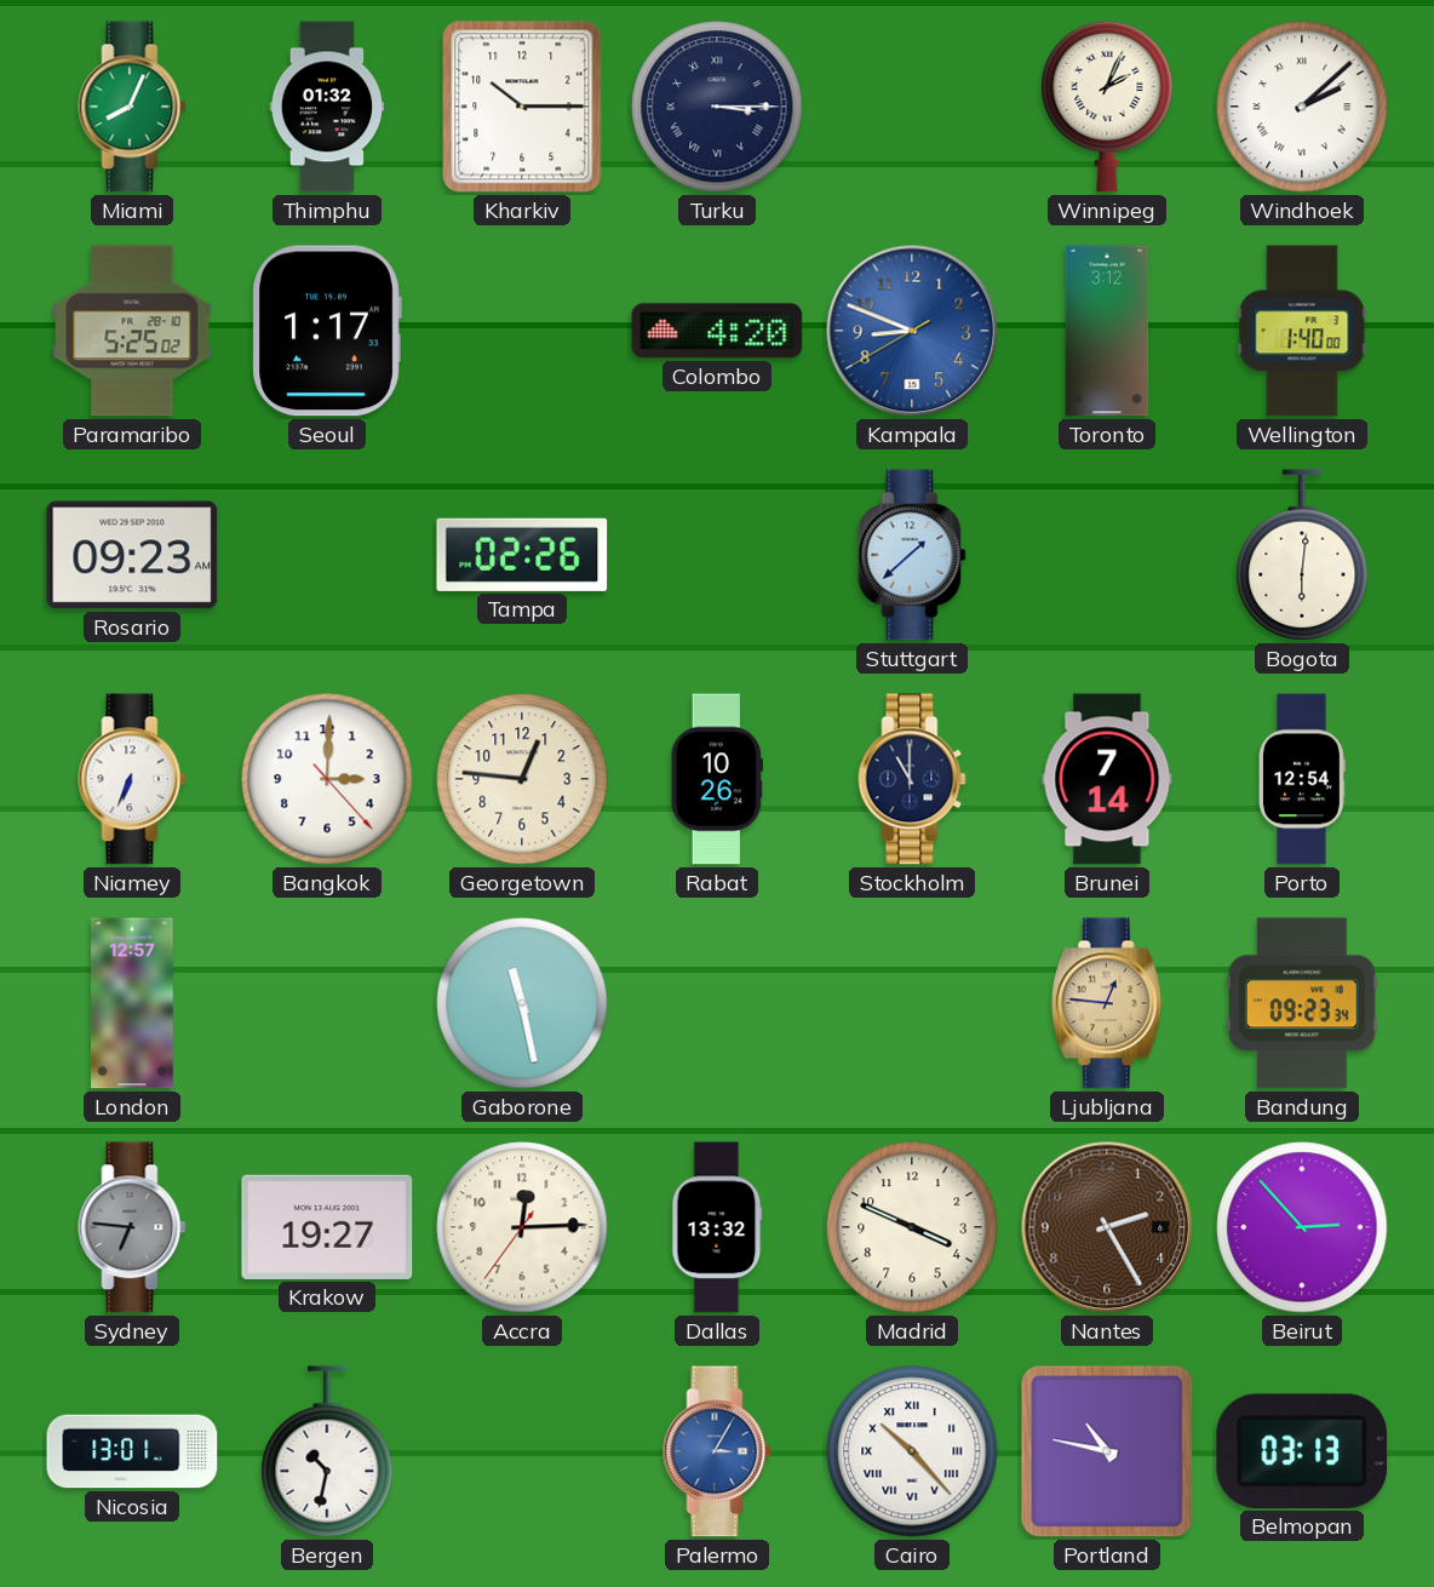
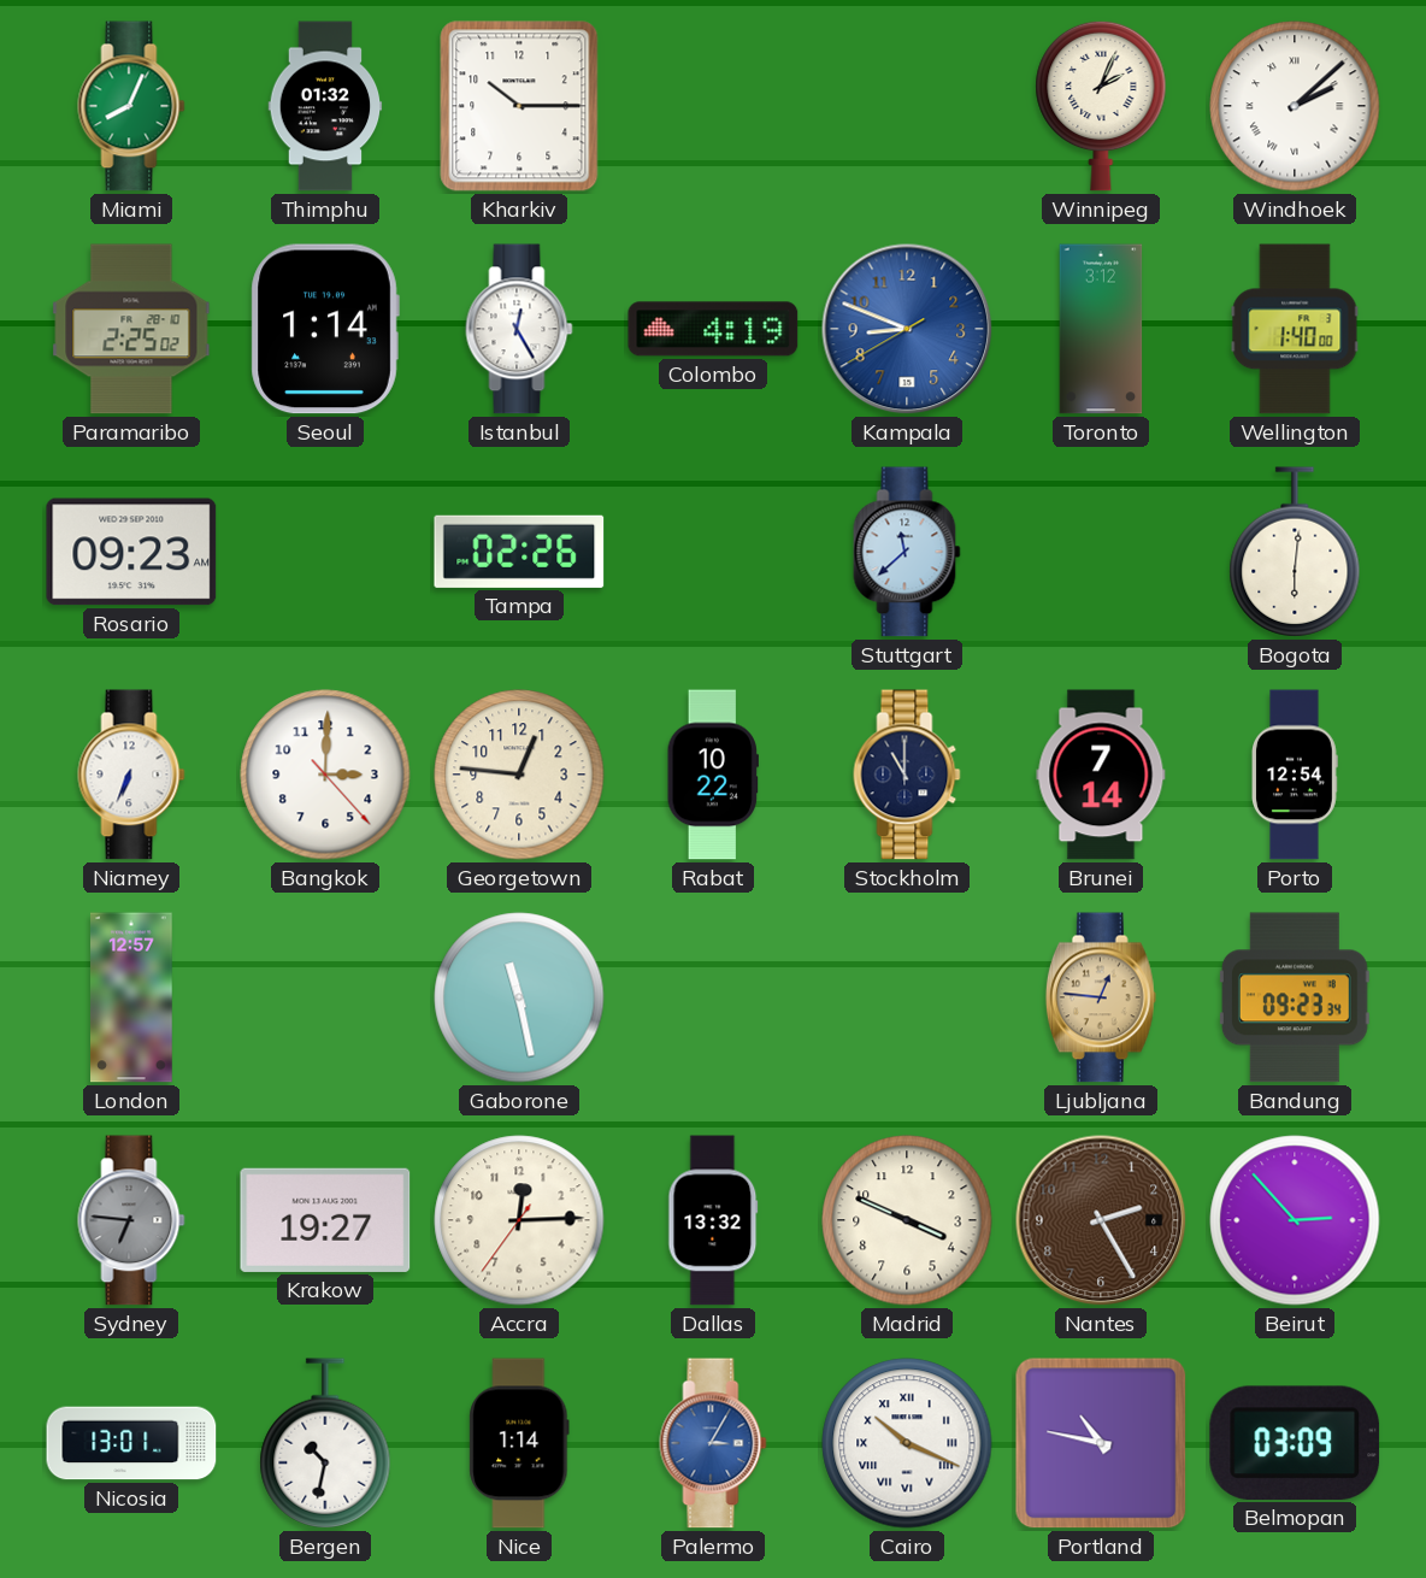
Turku: 3:15 -> none (717, 107)
Paramaribo: 5:25 -> 2:25 (131, 329)
Seoul: 1:17 -> 1:14 (325, 329)
Istanbul: none -> 12:25 (519, 329)
Colombo: 4:20 -> 4:19 (713, 329)
Stuttgart: 1:38 -> 11:38 (907, 552)
Rabat: 10:26 -> 10:22 (712, 775)
Nice: none -> 1:14 (519, 1443)
Cairo: 10:23 -> 10:19 (907, 1443)
Belmopan: 03:13 -> 03:09 (1295, 1443)
